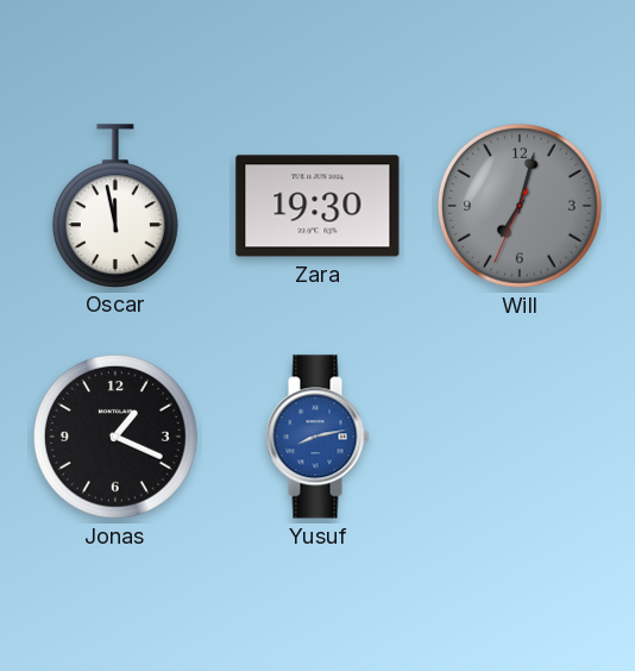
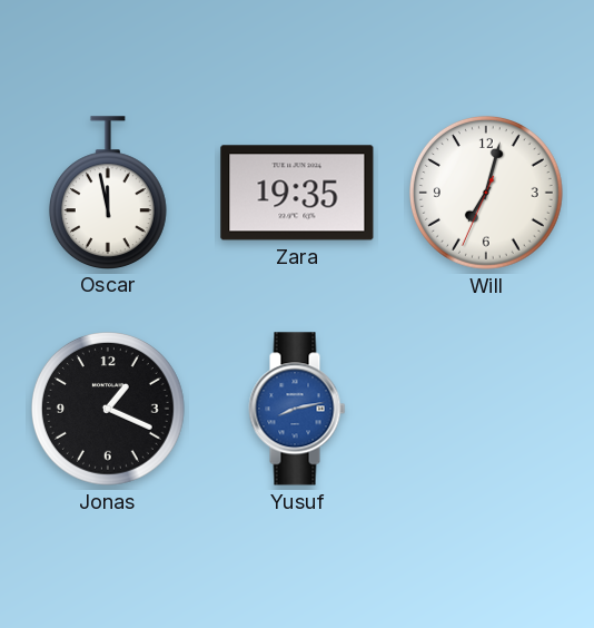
Zara: 19:30 -> 19:35 (297, 193)
Will dial: grey -> white (487, 194)
